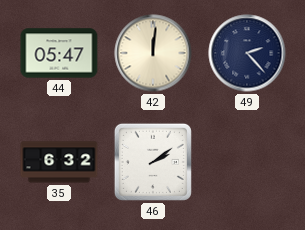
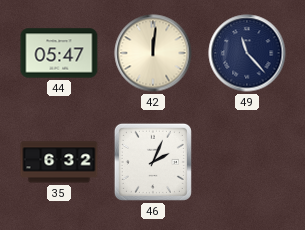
49: 2:23 -> 11:23 (247, 53)
46: 2:09 -> 2:04 (153, 162)
